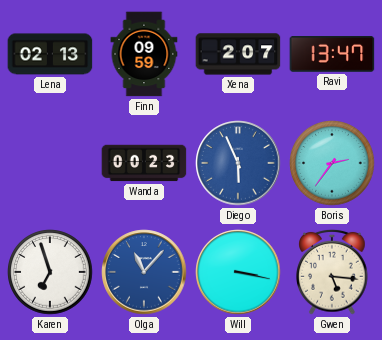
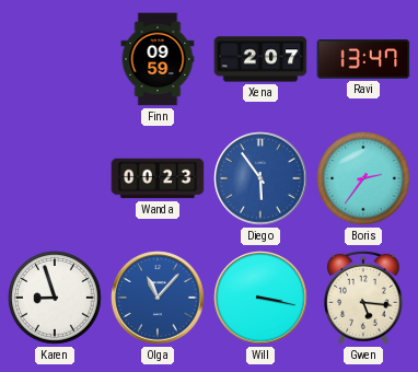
Lena: 02:13 -> none (50, 54)
Diego: 5:56 -> 5:54 (260, 178)
Karen: 6:57 -> 8:57 (55, 298)
